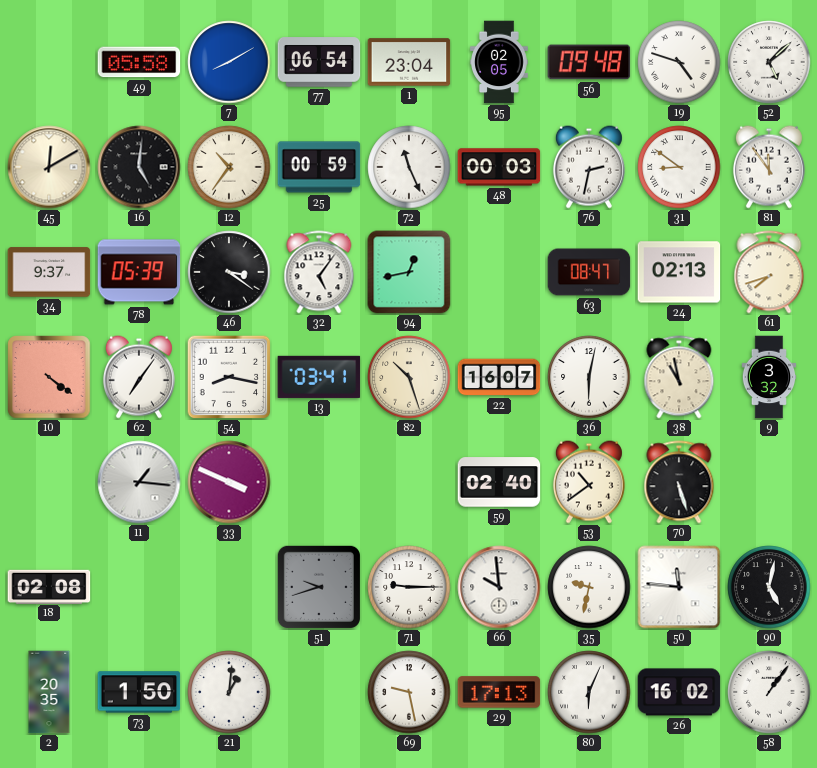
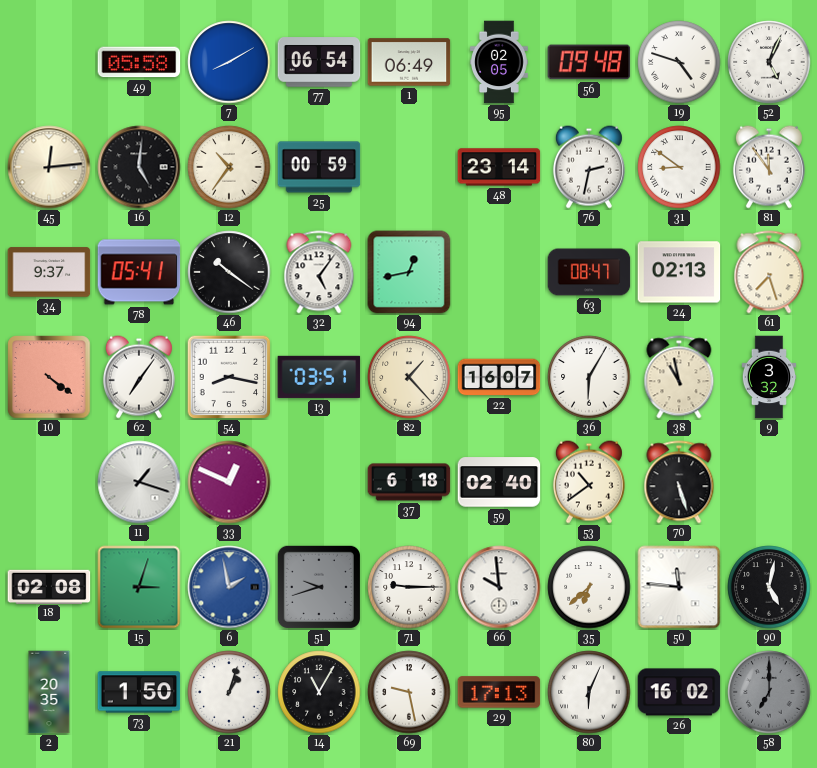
1: 23:04 -> 06:49 (409, 62)
52: 5:08 -> 5:04 (769, 62)
45: 12:10 -> 12:14 (49, 167)
72: 11:26 -> none (409, 167)
48: 00:03 -> 23:14 (499, 167)
78: 05:39 -> 05:41 (139, 272)
46: 3:21 -> 10:21 (229, 272)
61: 7:42 -> 7:27 (769, 272)
13: 03:41 -> 03:51 (319, 377)
82: 10:27 -> 1:23 (409, 377)
36: 6:02 -> 6:05 (589, 377)
11: 1:16 -> 1:18 (139, 482)
33: 3:49 -> 12:49 (229, 482)
37: none -> 6:18 (409, 482)
15: none -> 3:03 (139, 587)
6: none -> 1:58 (229, 587)
35: 9:32 -> 6:38 (589, 587)
21: 1:01 -> 1:03 (229, 692)
14: none -> 11:05 (319, 692)
58: 1:06 -> 7:00 (769, 692)
58 dial: white -> grey (769, 692)
